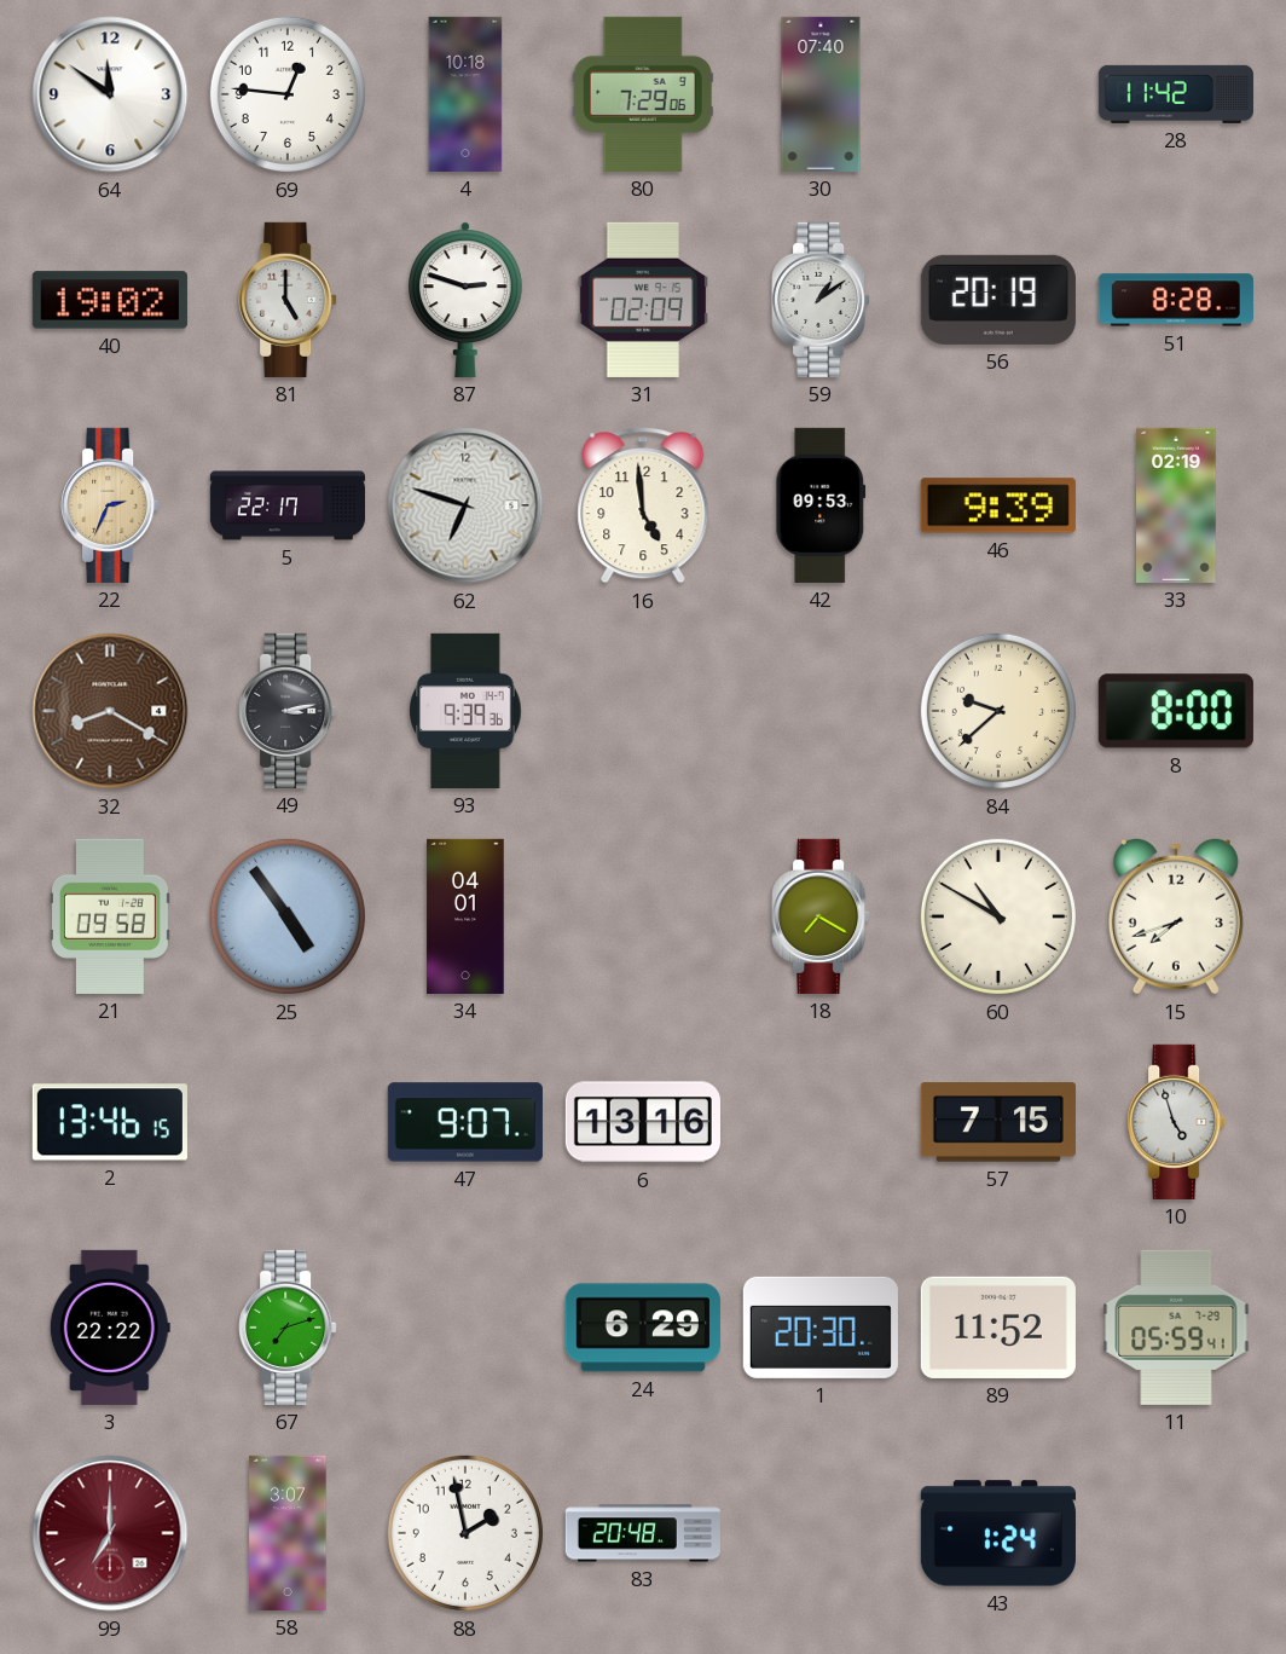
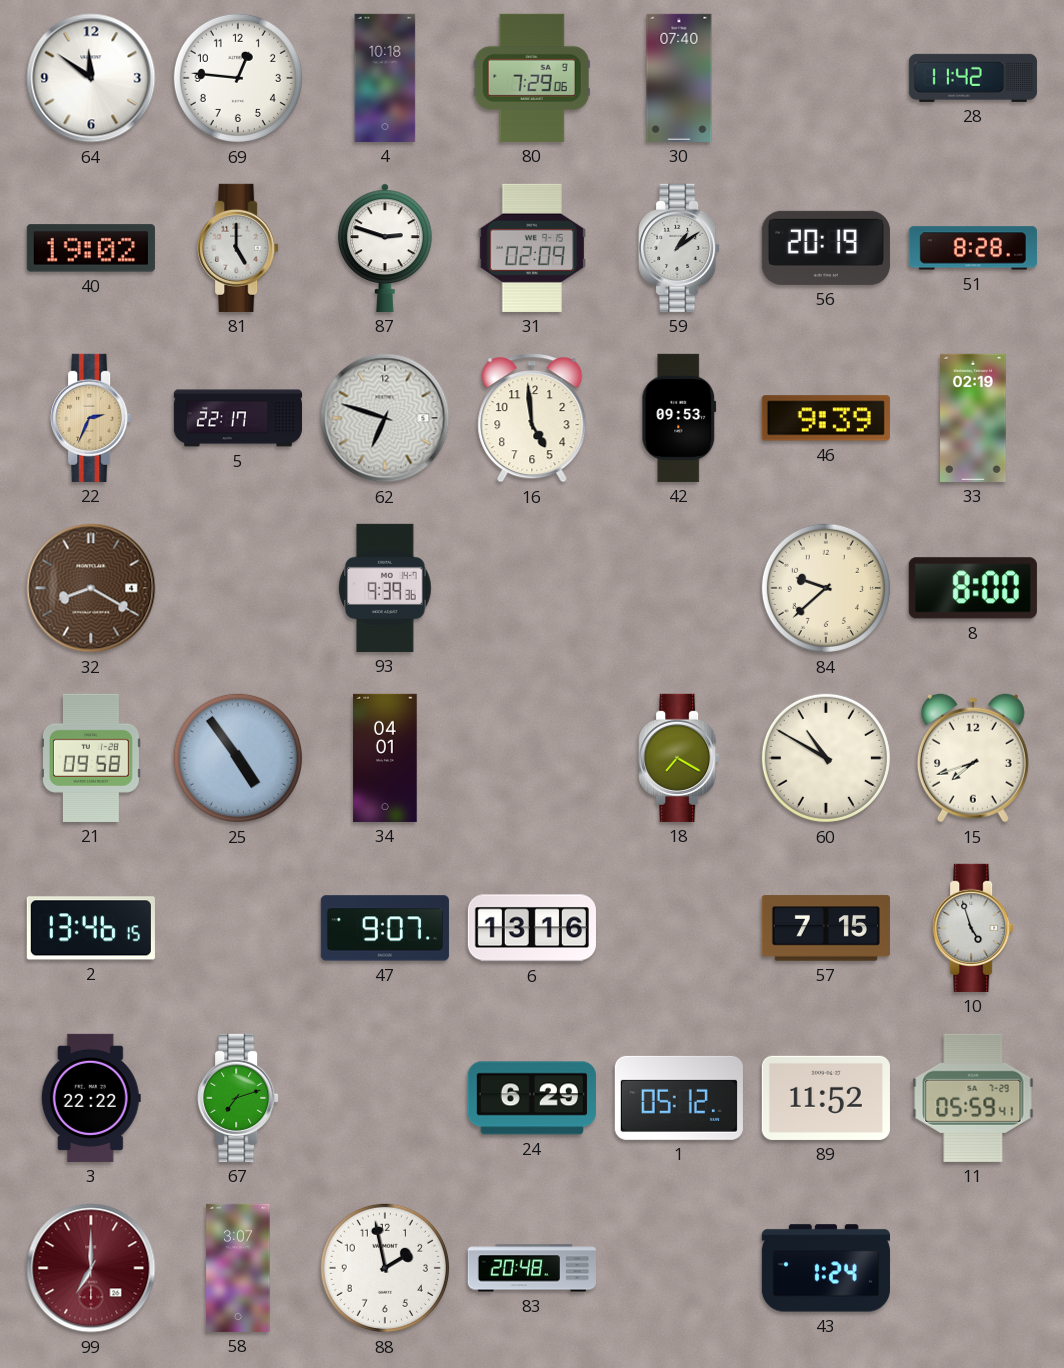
49: 3:13 -> none (288, 711)
1: 20:30 -> 05:12 (679, 1098)
